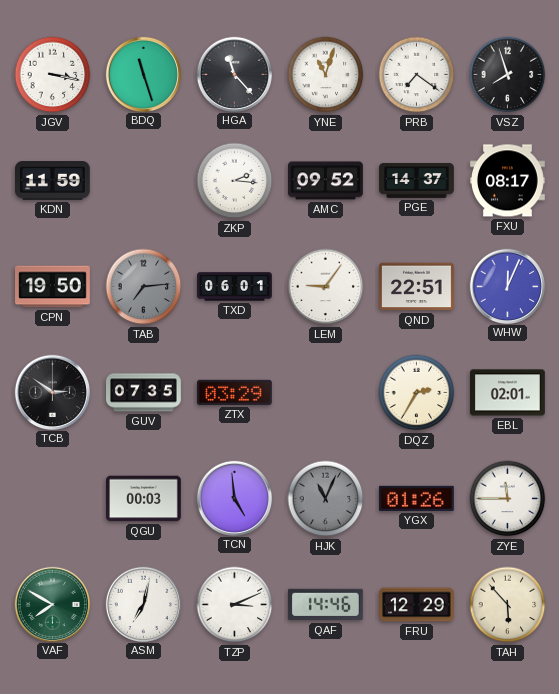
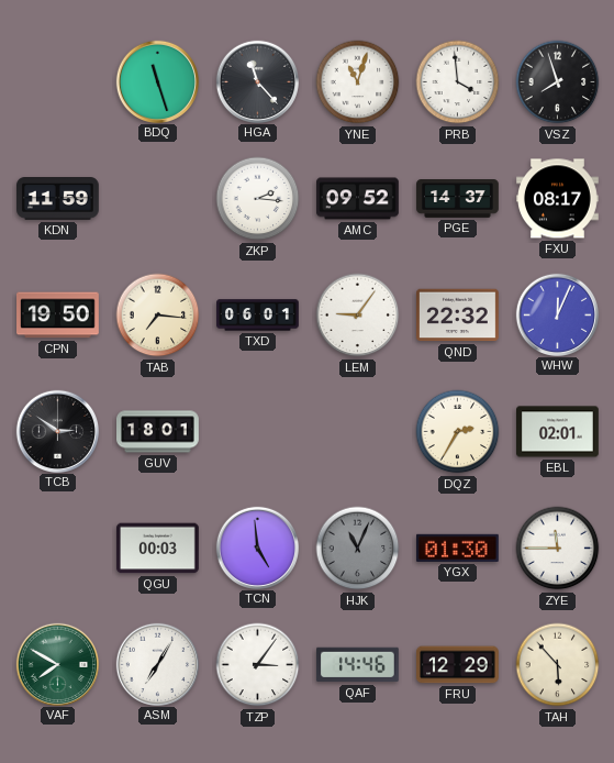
JGV: 3:17 -> none (53, 75)
PRB: 7:21 -> 3:59 (458, 82)
TAB: 7:14 -> 7:16 (158, 316)
TAB dial: grey -> cream (158, 316)
QND: 22:51 -> 22:32 (458, 316)
GUV: 07:35 -> 18:01 (158, 432)
ZTX: 03:29 -> none (234, 392)
YGX: 01:26 -> 01:30 (457, 548)
ASM: 7:02 -> 7:05 (157, 664)
TZP: 3:11 -> 3:06 (258, 665)
